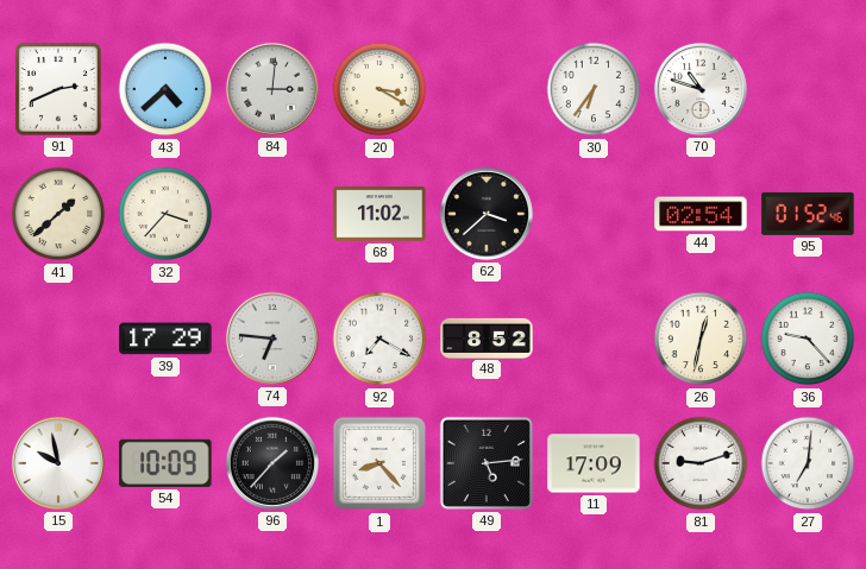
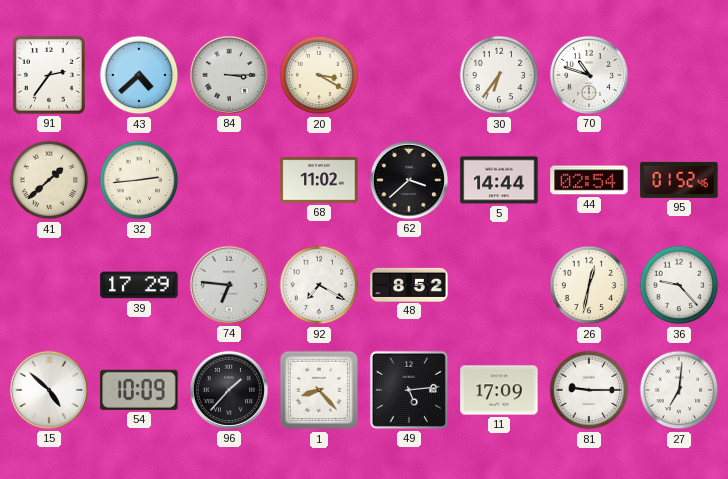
91: 2:41 -> 2:36 (49, 75)
84: 3:01 -> 3:15 (229, 75)
32: 3:37 -> 2:44 (139, 180)
5: none -> 14:44 (499, 180)
15: 9:58 -> 4:52 (49, 390)
81: 9:12 -> 9:15 (589, 390)
